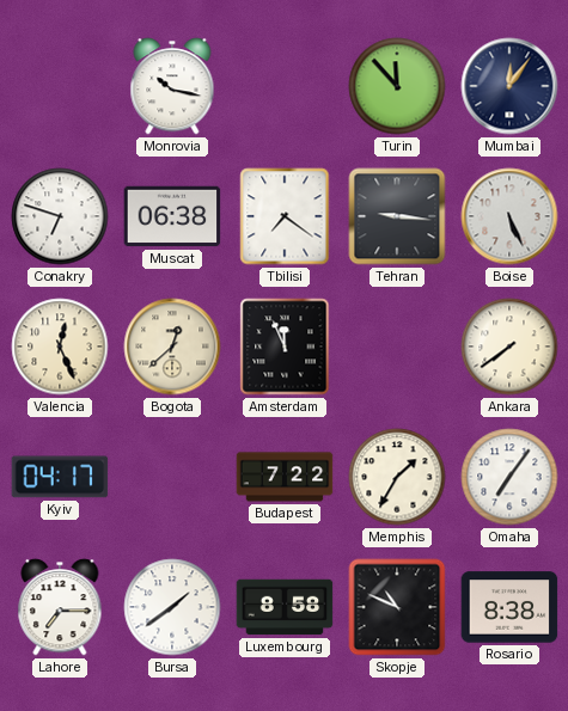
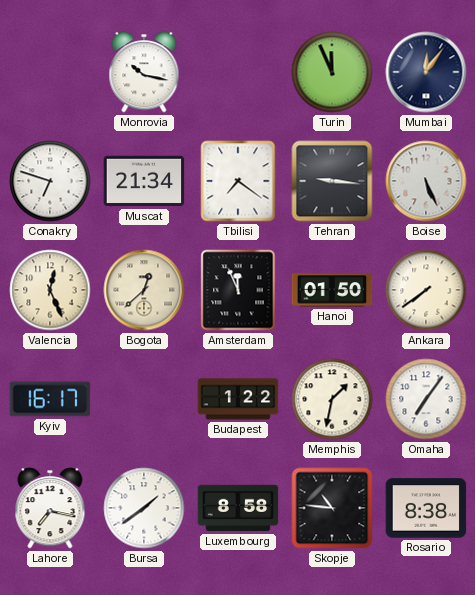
Turin: 11:53 -> 11:56 (332, 72)
Muscat: 06:38 -> 21:34 (144, 181)
Hanoi: none -> 01:50 (332, 290)
Kyiv: 04:17 -> 16:17 (50, 399)
Budapest: 7:22 -> 1:22 (238, 399)
Memphis: 1:35 -> 1:32 (332, 399)
Lahore: 7:15 -> 7:17 (50, 508)
Skopje: 10:49 -> 10:46 (332, 508)
